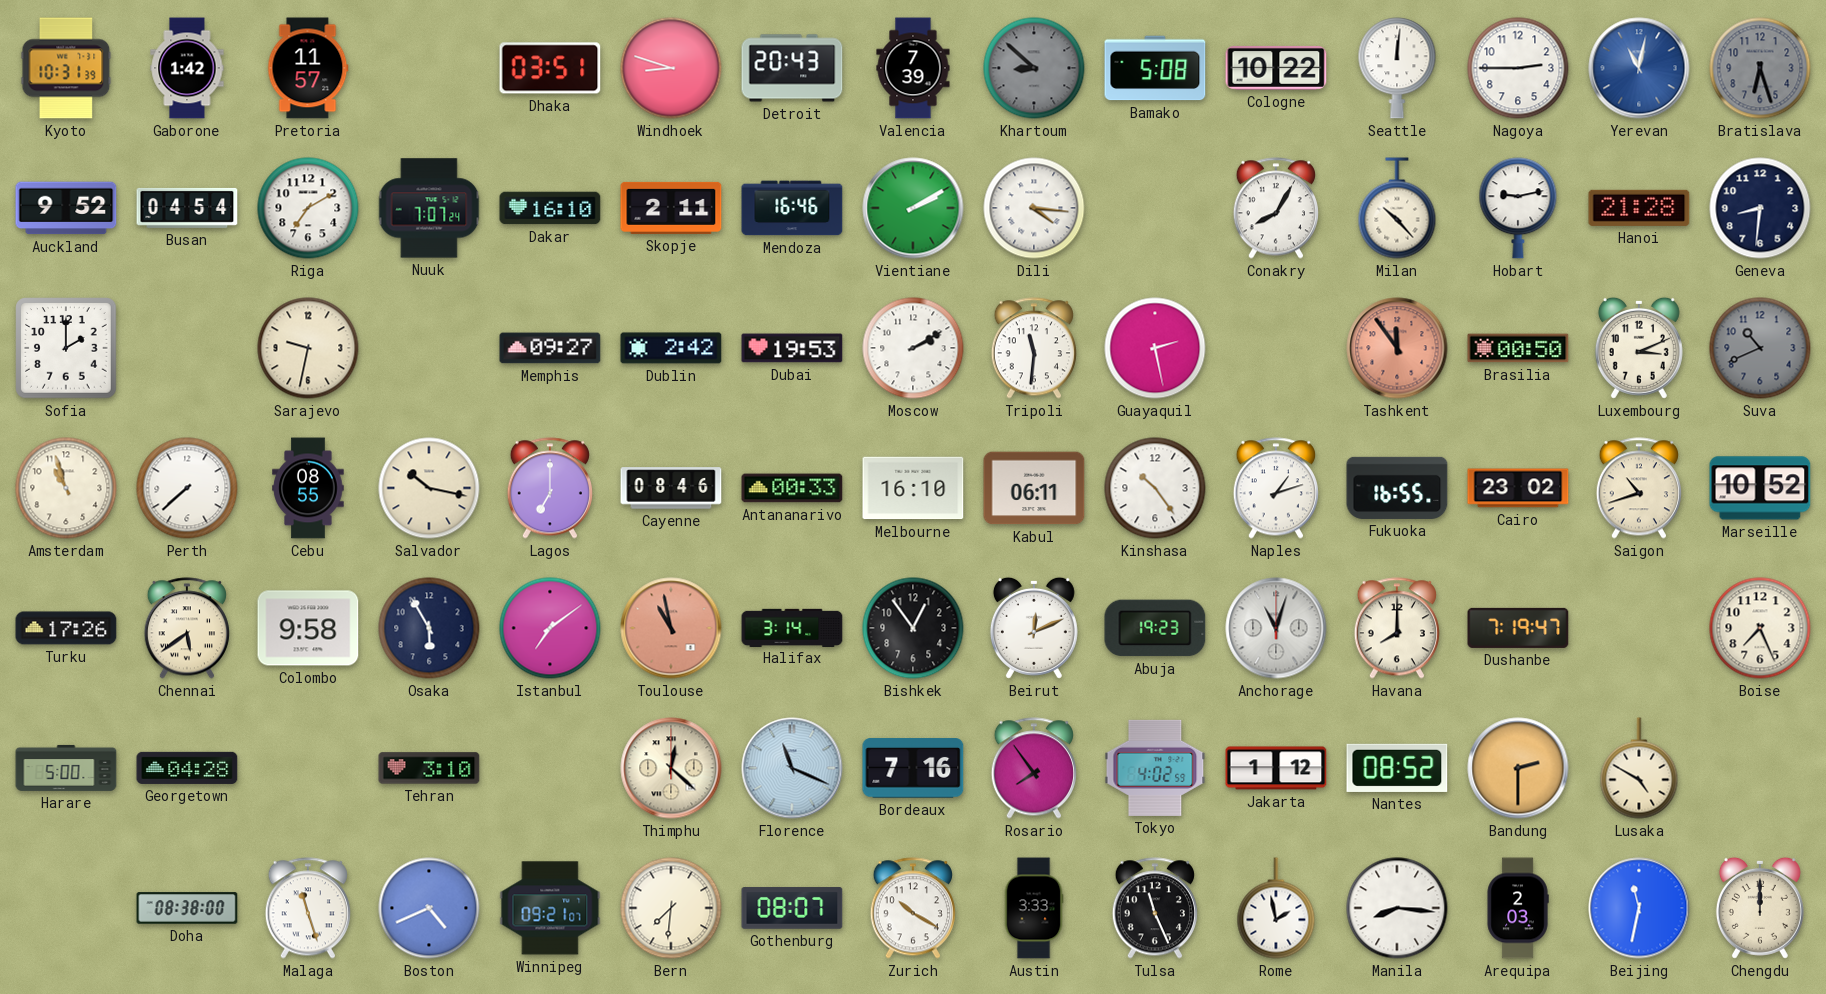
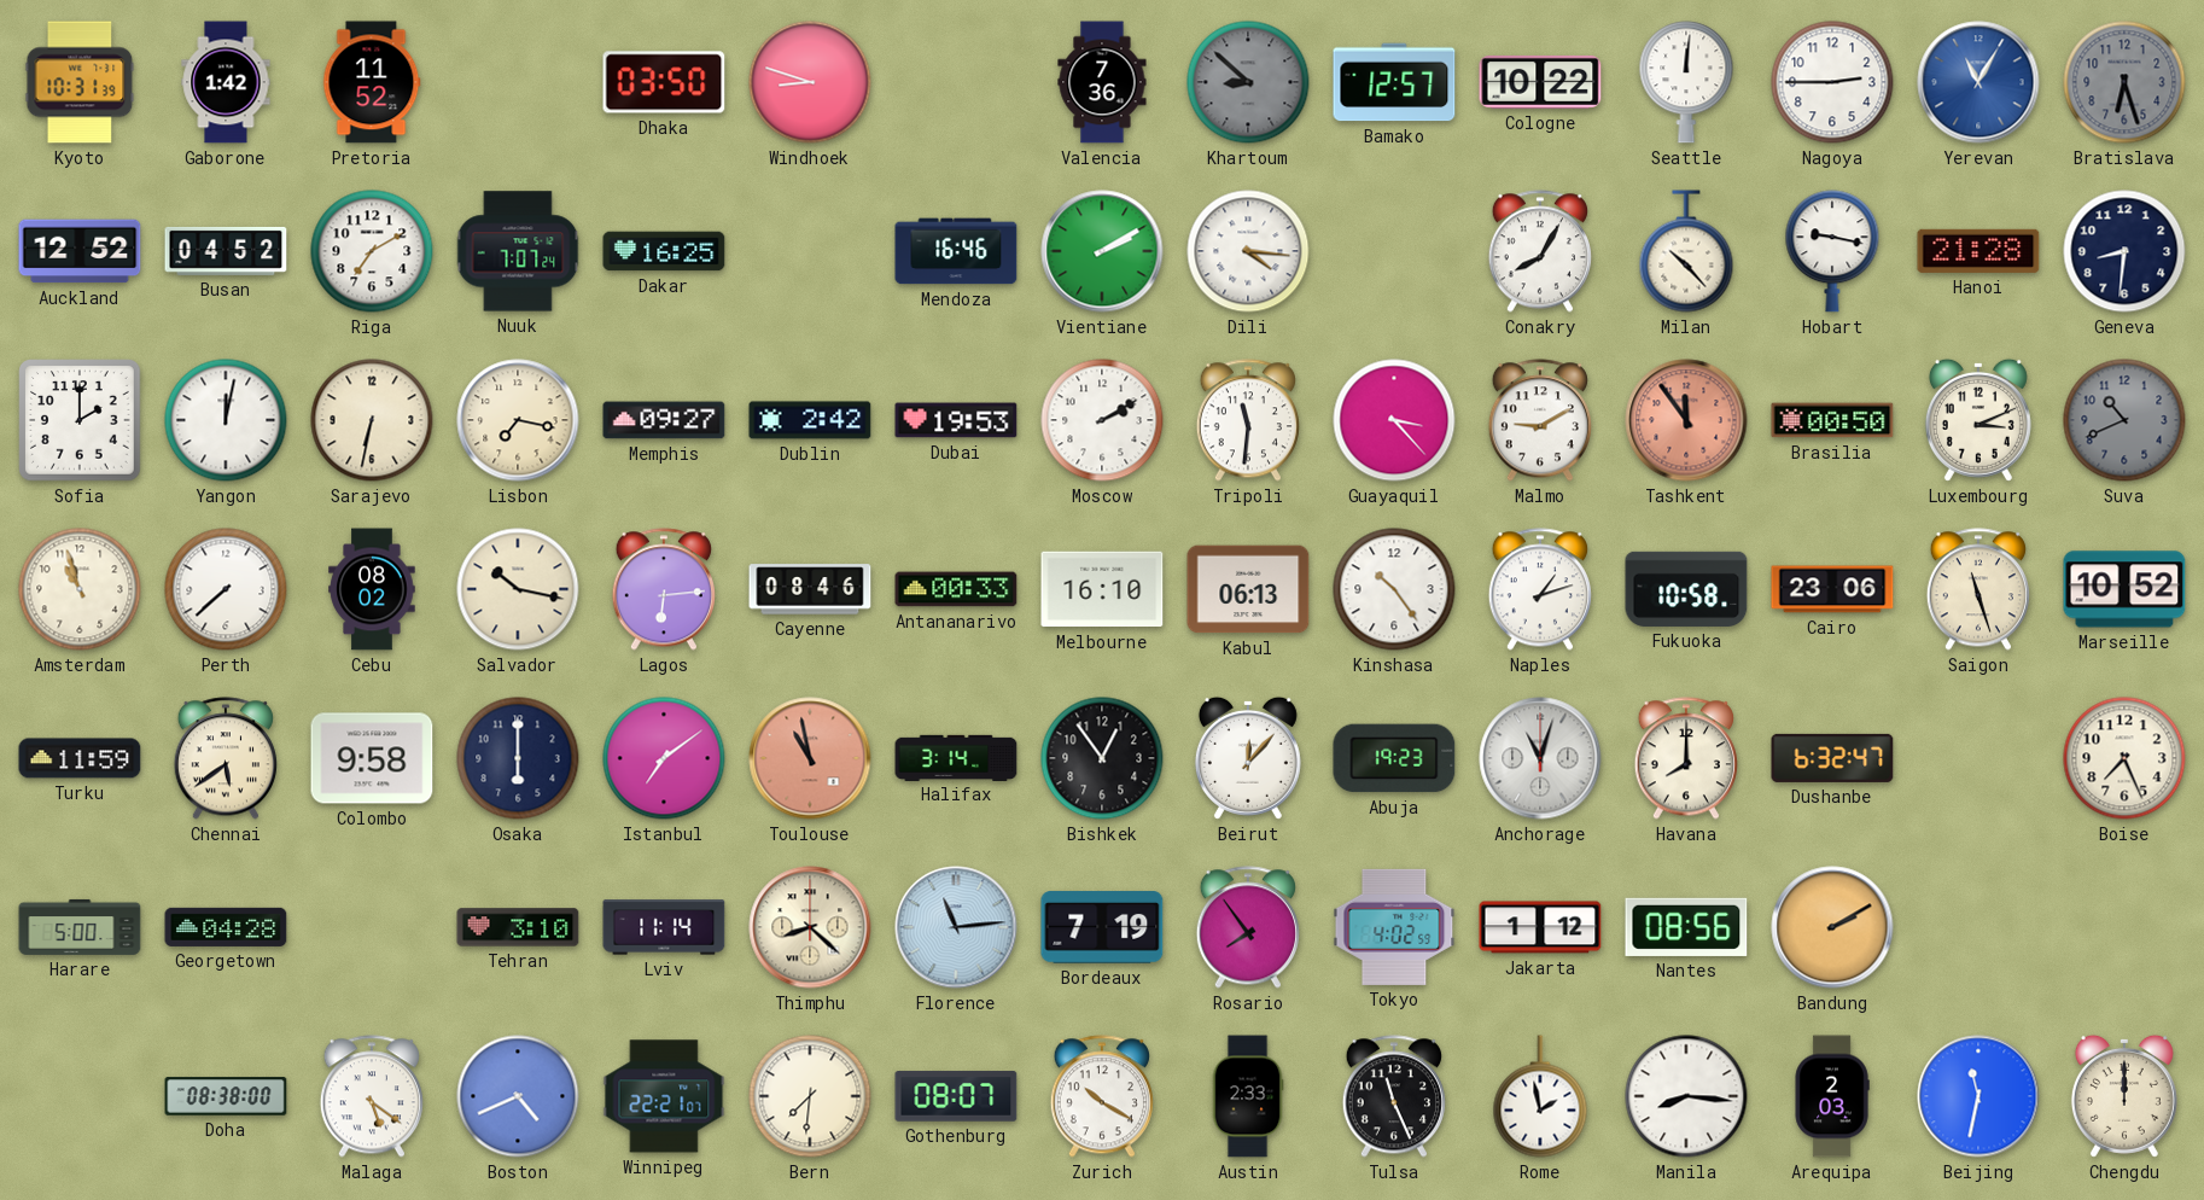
Pretoria: 11:57 -> 11:52 (372, 82)
Dhaka: 03:51 -> 03:50 (664, 82)
Detroit: 20:43 -> none (792, 68)
Valencia: 7:39 -> 7:36 (1102, 82)
Bamako: 5:08 -> 12:57 (1394, 82)
Yerevan: 11:02 -> 11:05 (1978, 82)
Auckland: 9:52 -> 12:52 (80, 251)
Busan: 04:54 -> 04:52 (226, 251)
Dakar: 16:10 -> 16:25 (664, 251)
Skopje: 2:11 -> none (671, 208)
Hobart: 9:13 -> 9:17 (1832, 251)
Yangon: none -> 12:02 (226, 420)
Sarajevo: 9:32 -> 6:32 (372, 420)
Lisbon: none -> 7:17 (518, 420)
Guayaquil: 2:28 -> 3:23 (1394, 420)
Malmo: none -> 9:10 (1540, 420)
Cebu: 08:55 -> 08:02 (372, 589)
Lagos: 7:00 -> 6:14 (664, 589)
Kabul: 06:11 -> 06:13 (1248, 589)
Fukuoka: 16:55 -> 10:58 (1686, 589)
Cairo: 23:02 -> 23:06 (1832, 589)
Saigon: 10:42 -> 11:27 (1978, 589)
Turku: 17:26 -> 11:59 (80, 758)
Osaka: 5:55 -> 6:00 (518, 758)
Beirut: 12:11 -> 12:07 (1248, 758)
Dushanbe: 7:19 -> 6:32 (1832, 758)
Lviv: none -> 11:14 (664, 927)
Thimphu: 12:22 -> 8:22 (810, 927)
Florence: 11:19 -> 11:14 (956, 927)
Bordeaux: 7:16 -> 7:19 (1102, 927)
Nantes: 08:52 -> 08:56 (1686, 927)
Bandung: 2:30 -> 2:10 (1832, 927)
Lusaka: 4:50 -> none (1639, 768)
Malaga: 11:27 -> 5:21 (372, 1096)
Winnipeg: 09:21 -> 22:21 (664, 1096)
Austin: 3:33 -> 2:33 (1248, 1096)
